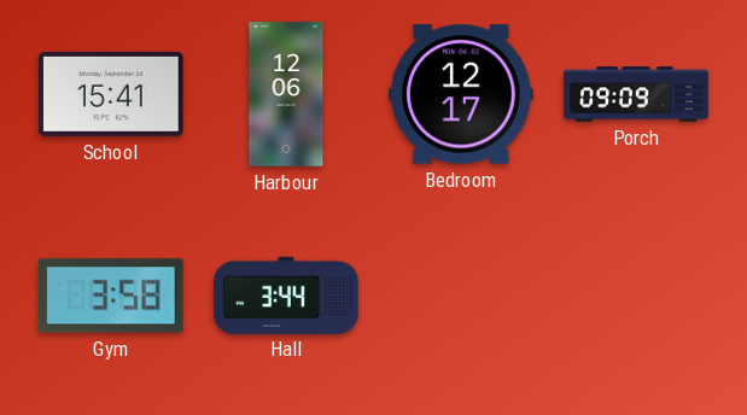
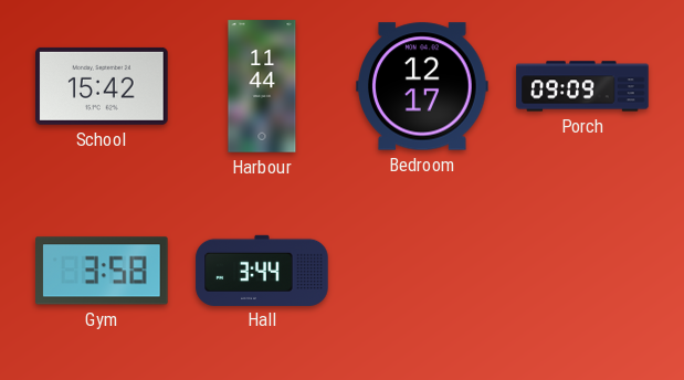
School: 15:41 -> 15:42 (102, 86)
Harbour: 12:06 -> 11:44 (262, 86)
